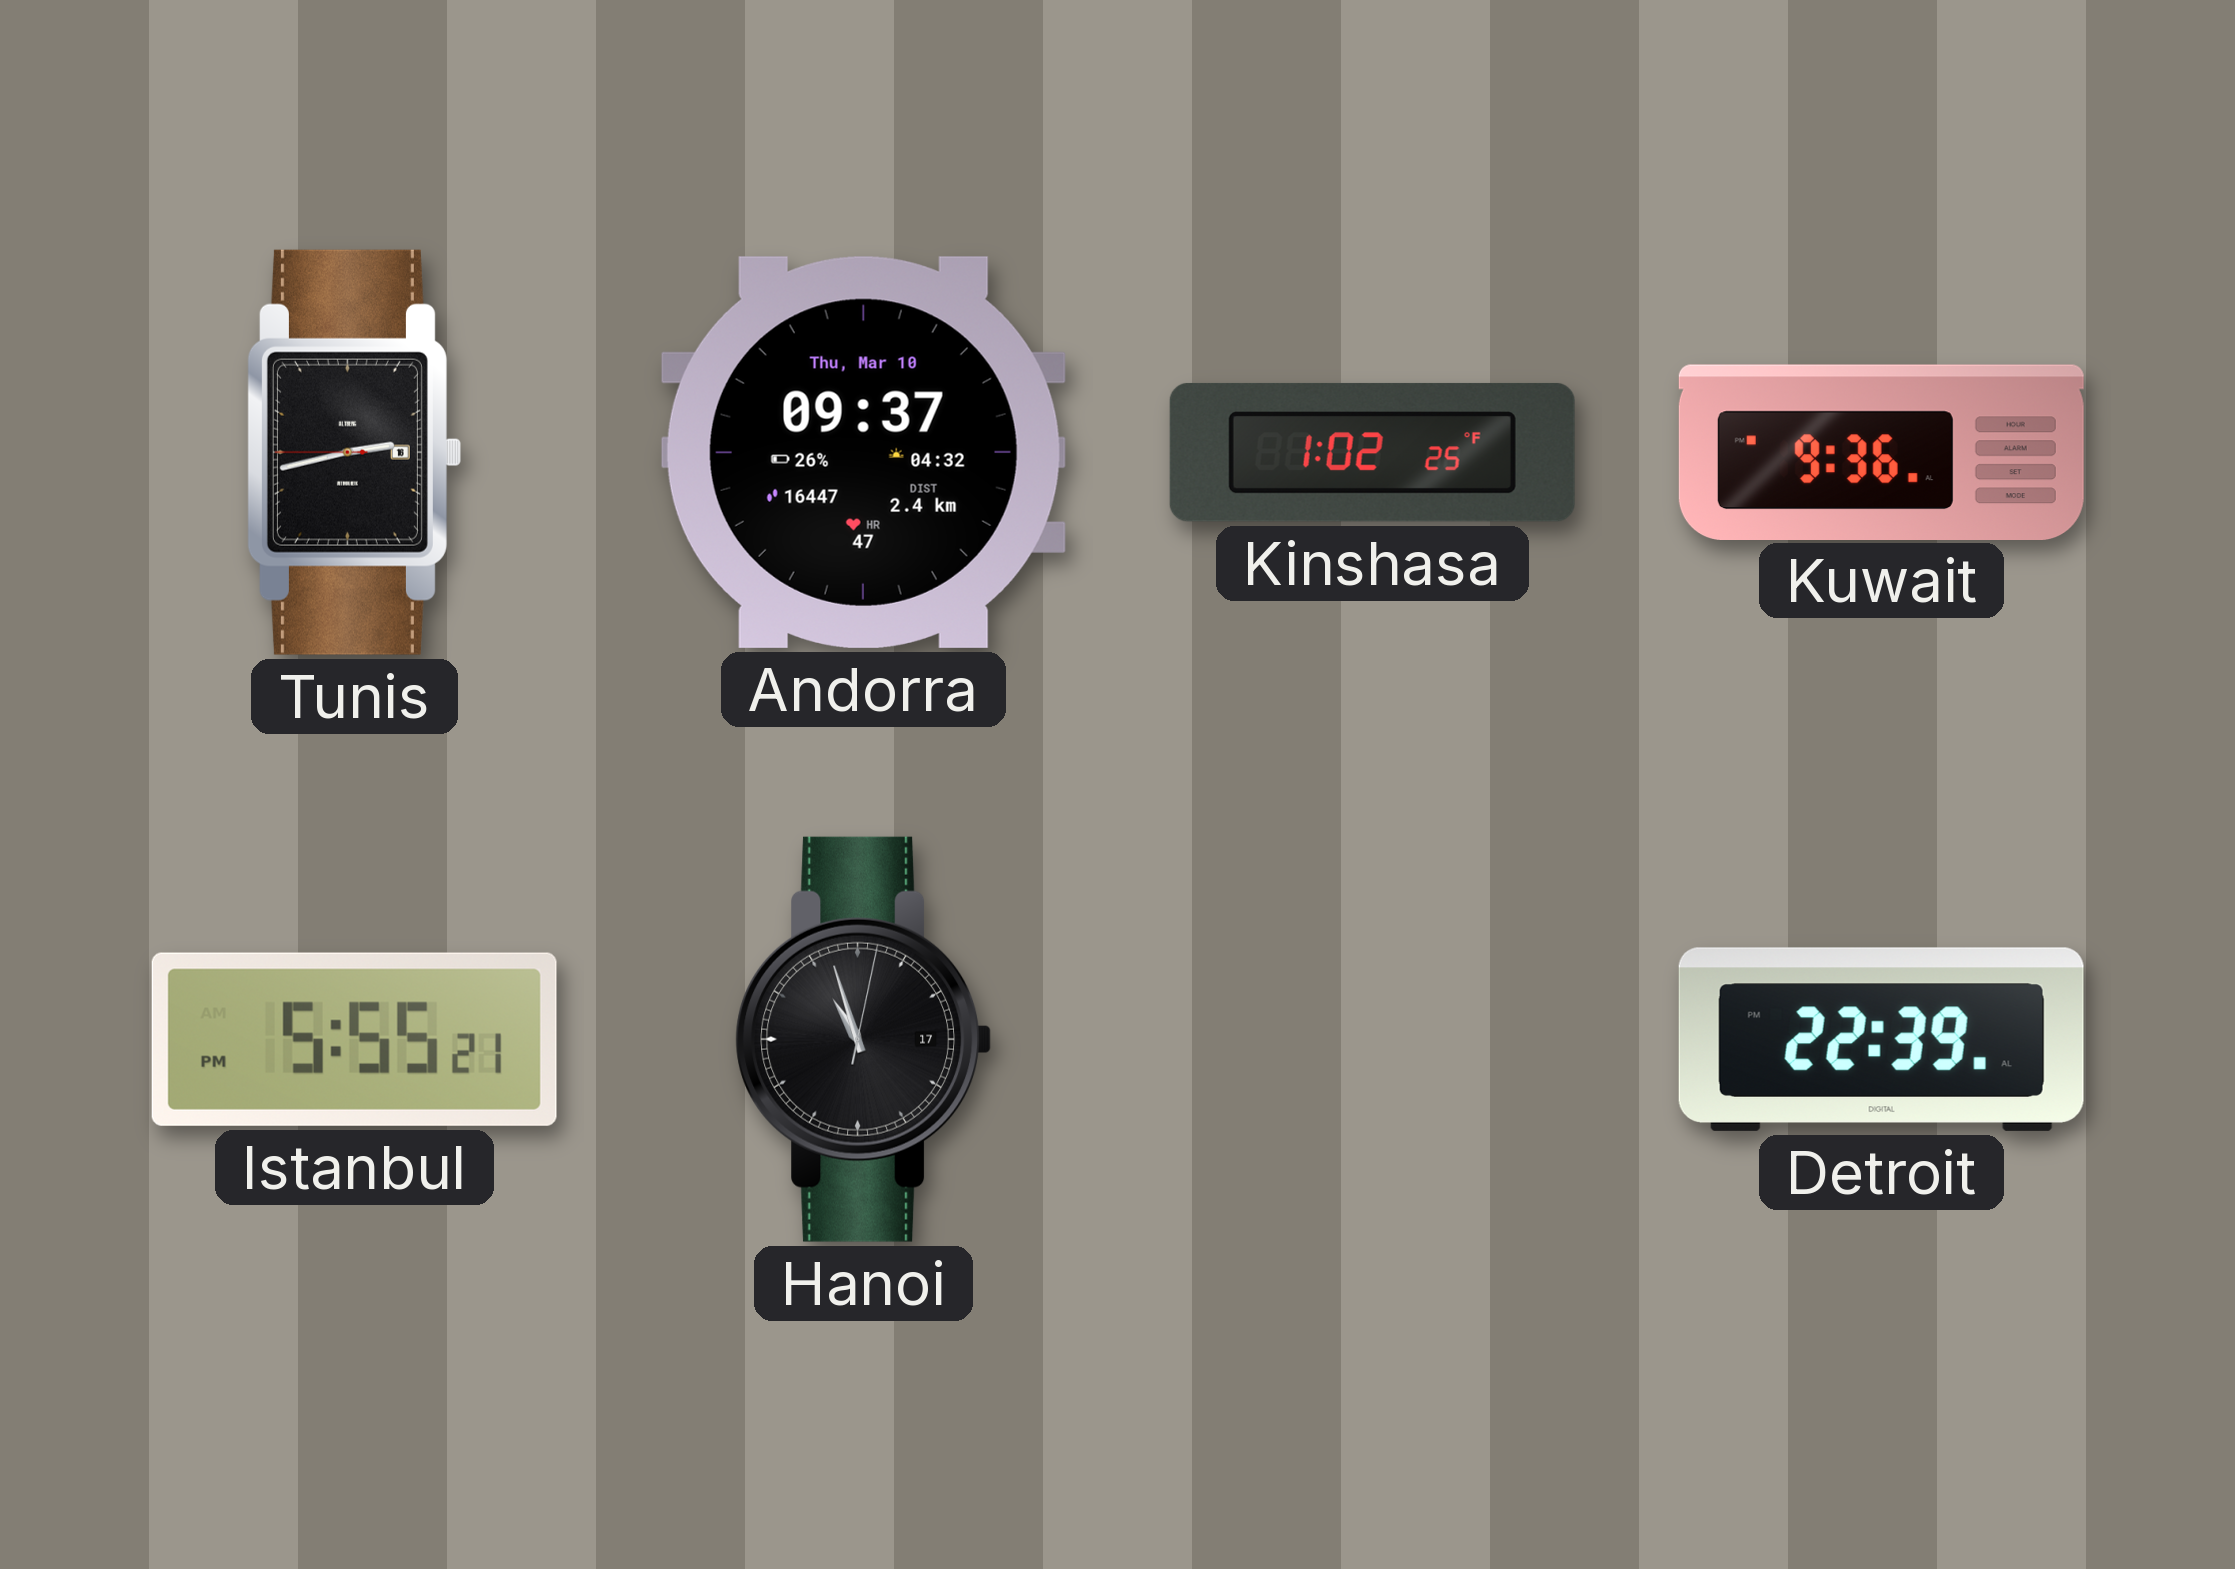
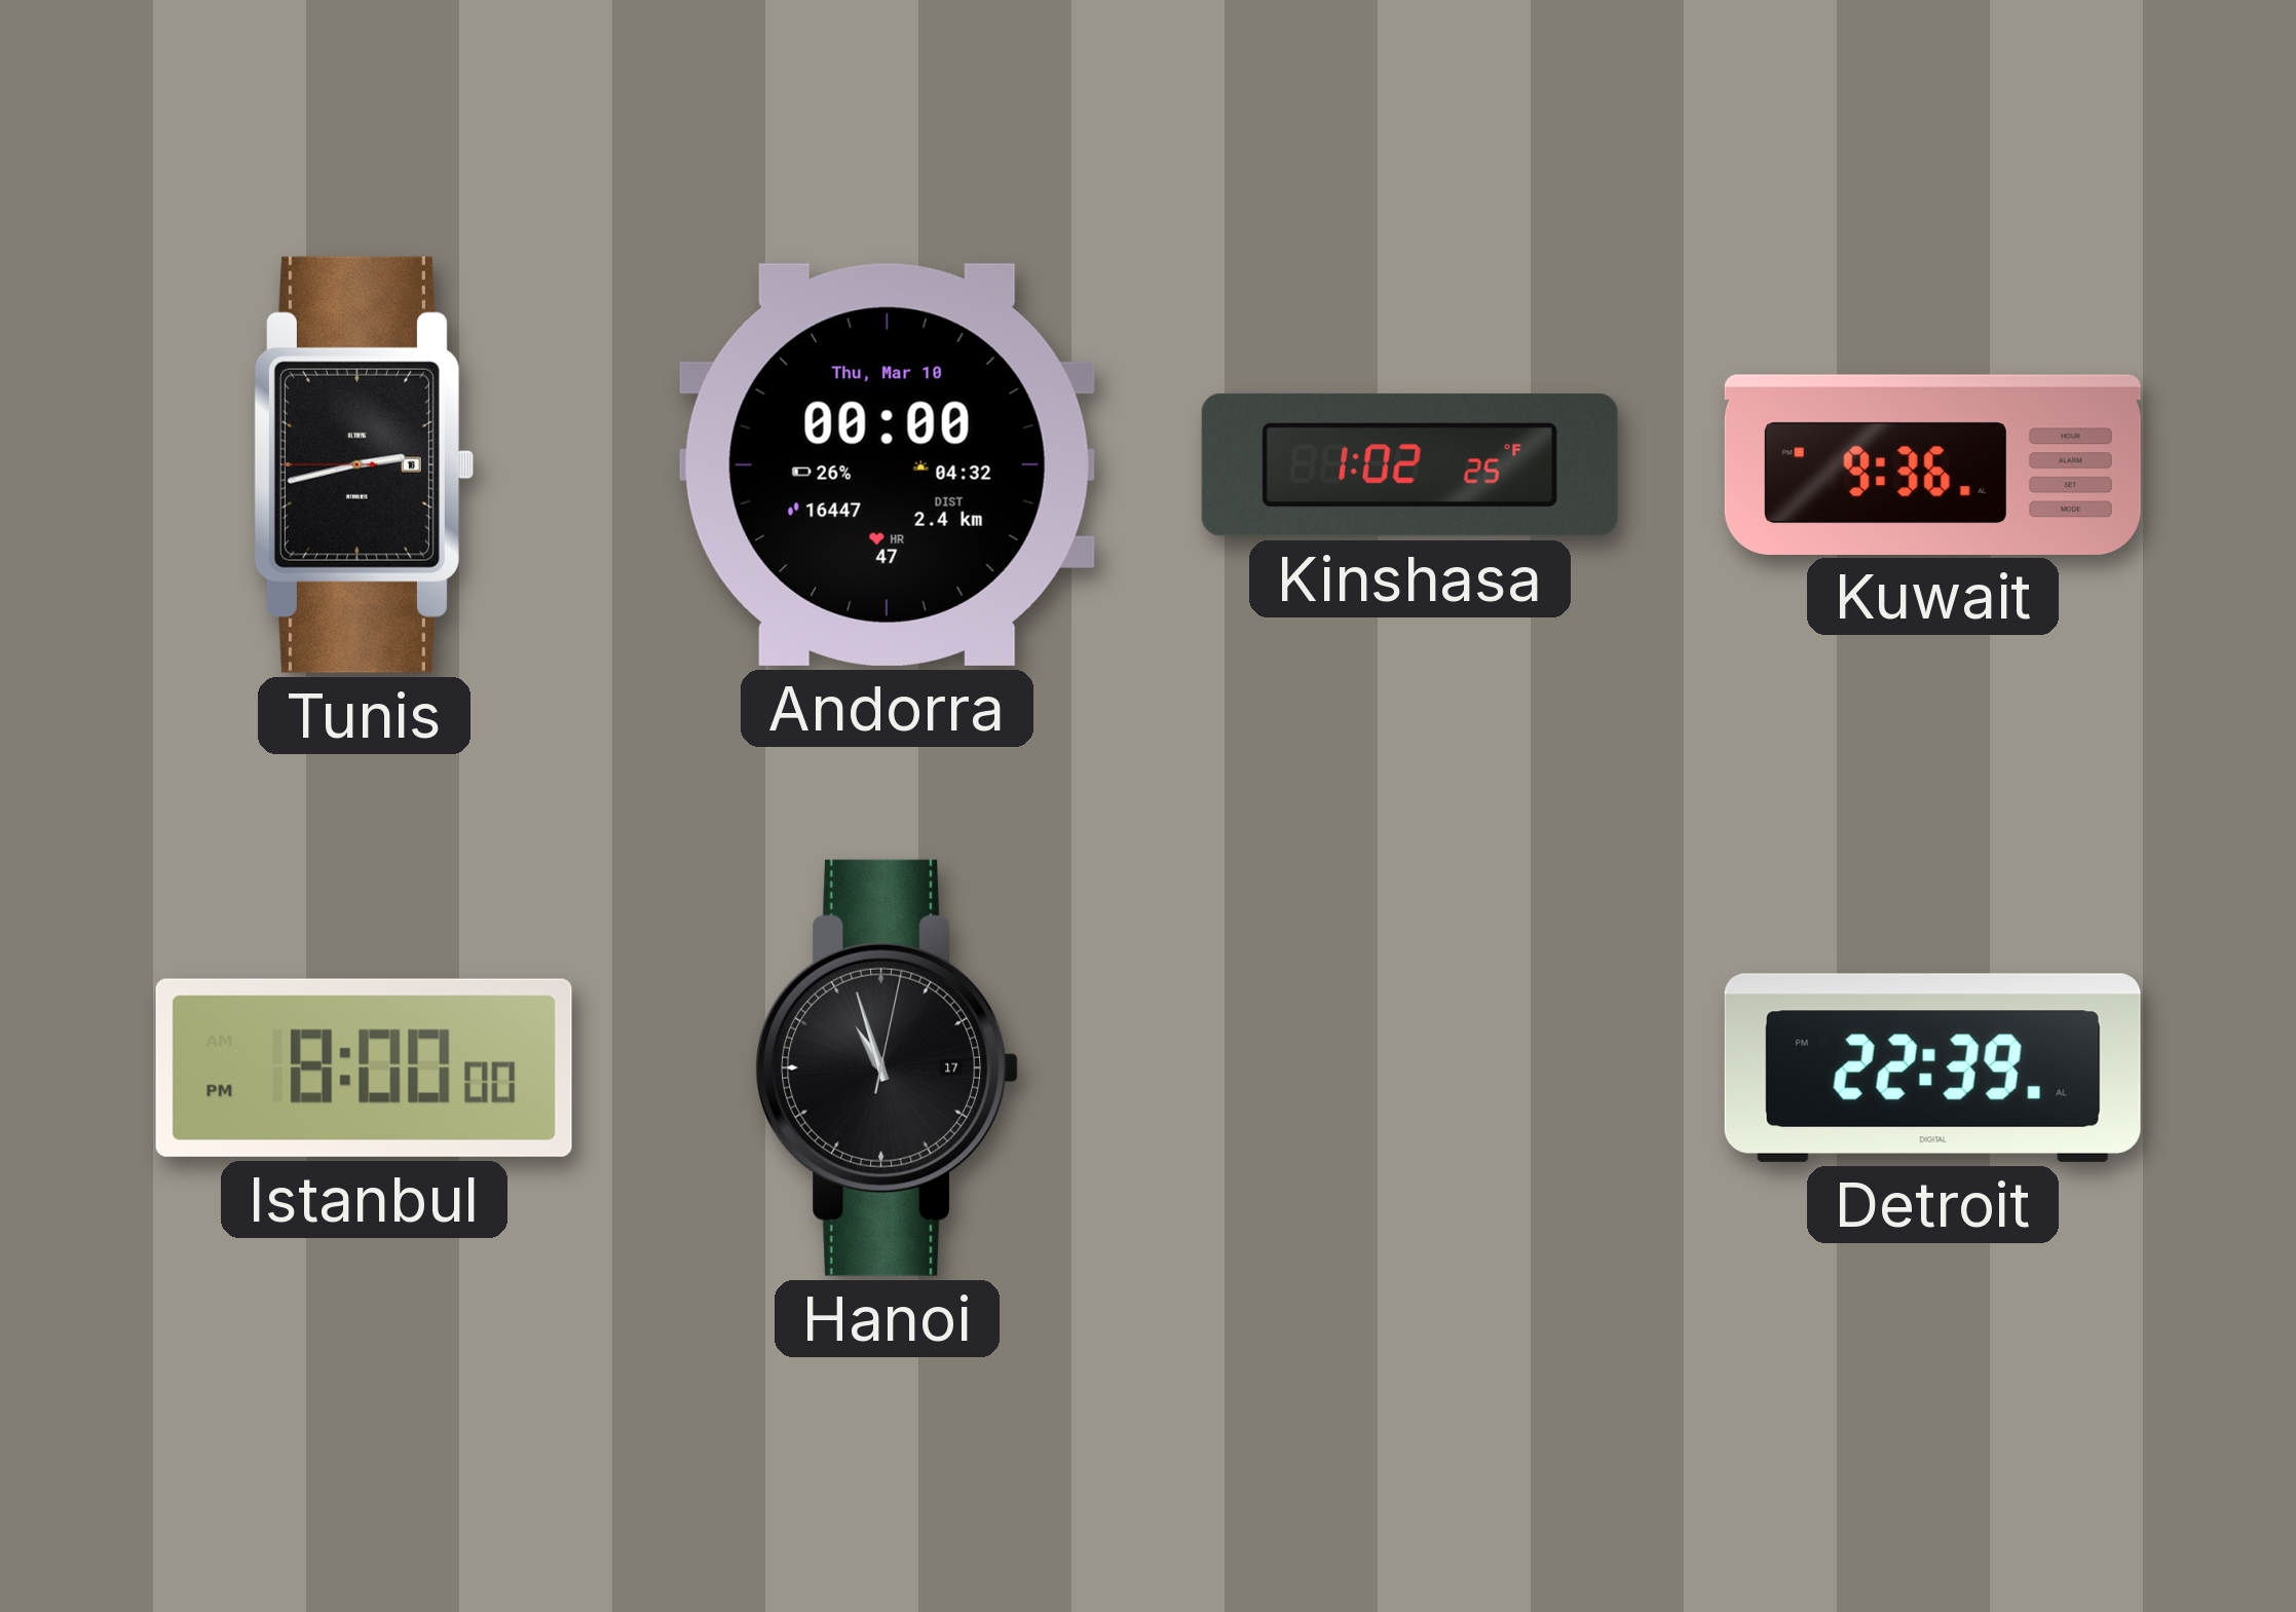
Andorra: 09:37 -> 00:00 (887, 464)
Istanbul: 5:55 -> 8:00 (364, 1067)
